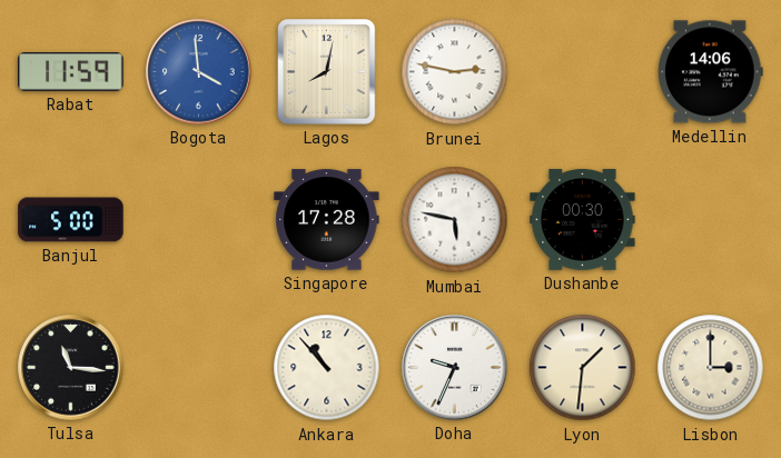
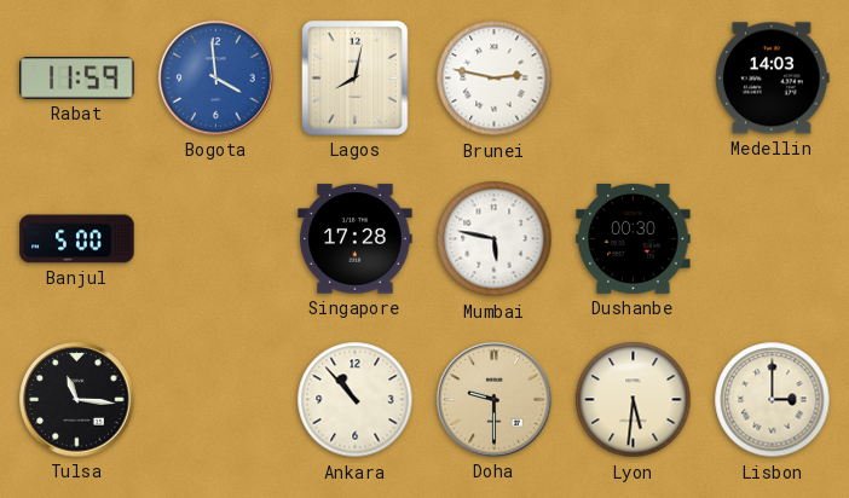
Medellin: 14:06 -> 14:03 (773, 79)
Doha: 9:34 -> 9:30 (495, 400)
Doha dial: white -> champagne (495, 400)
Lyon: 1:31 -> 5:31 (634, 400)
